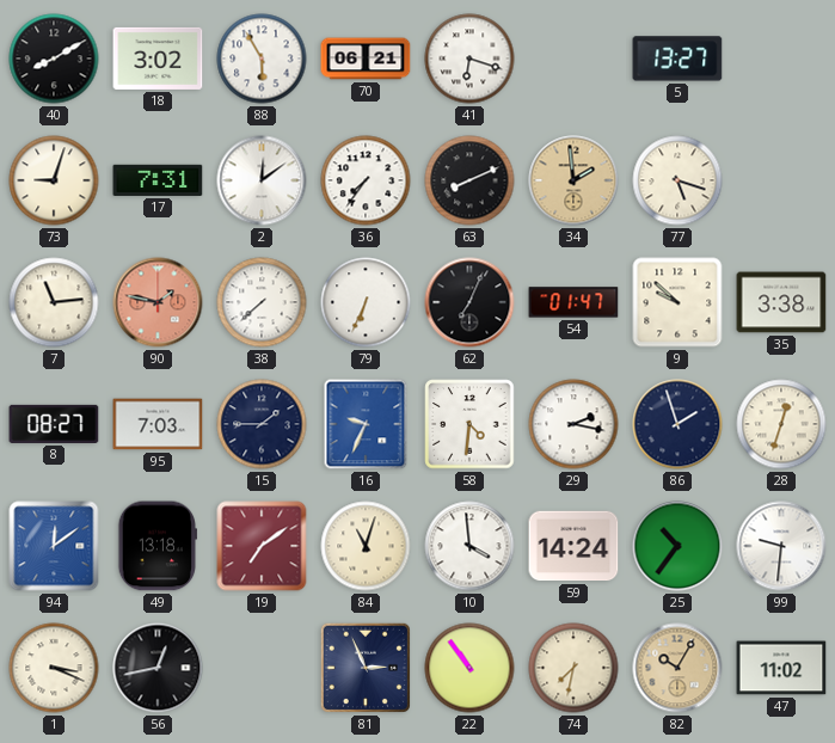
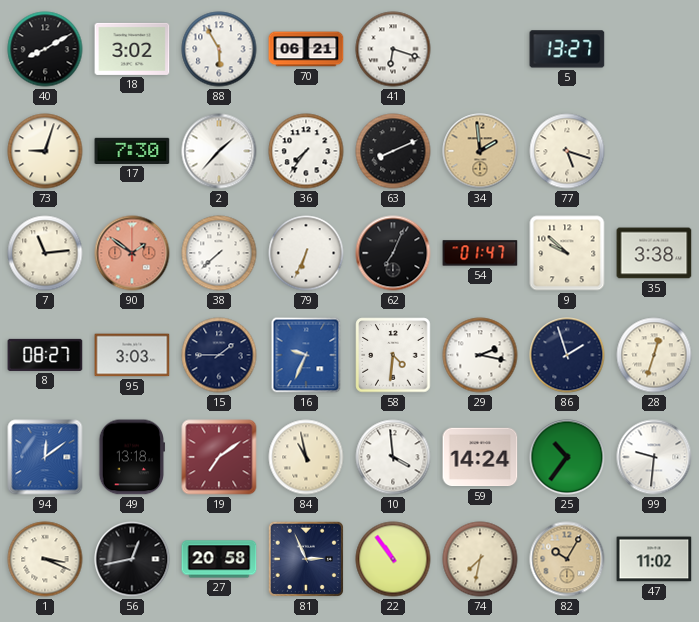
17: 7:31 -> 7:30 (132, 151)
2: 12:09 -> 1:37 (219, 151)
90: 1:47 -> 1:51 (132, 253)
95: 7:03 -> 3:03 (132, 355)
84: 11:03 -> 10:58 (306, 457)
27: none -> 20:58 (219, 559)
